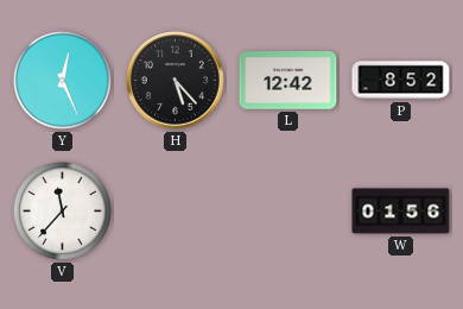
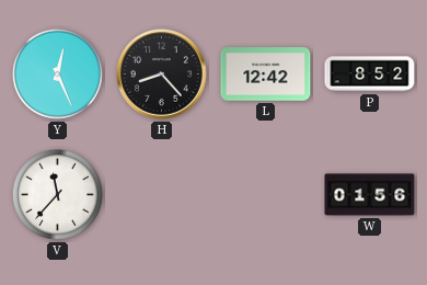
H: 5:23 -> 8:23 (162, 75)
